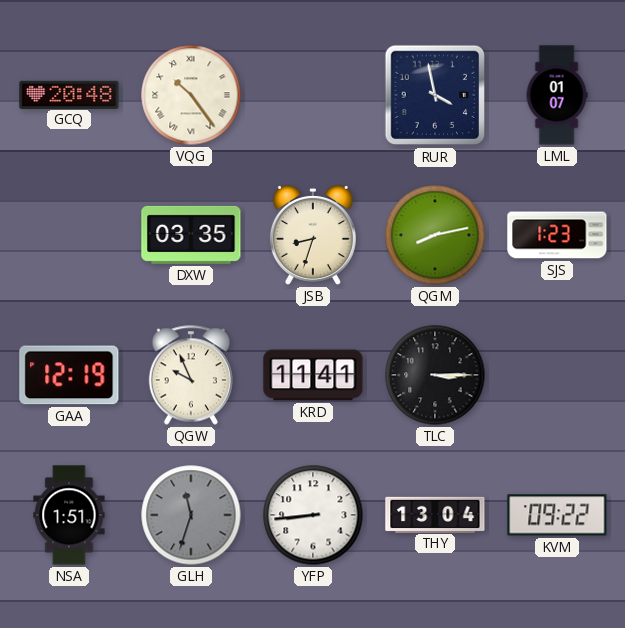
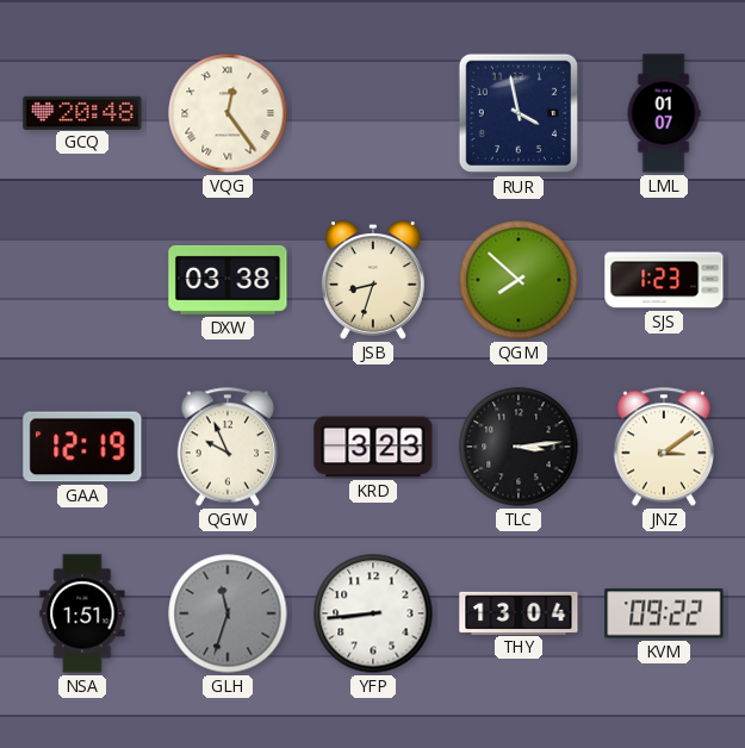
VQG: 10:24 -> 12:24 (228, 113)
DXW: 03:35 -> 03:38 (228, 280)
QGM: 8:13 -> 7:52 (519, 280)
KRD: 11:41 -> 3:23 (373, 447)
TLC: 3:15 -> 3:14 (519, 447)
JNZ: none -> 3:09 (663, 447)
